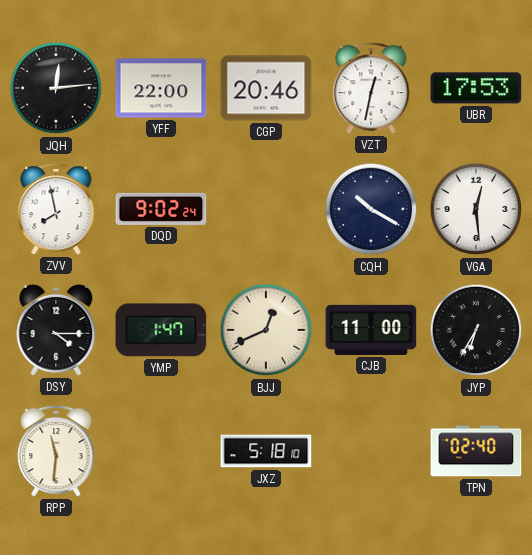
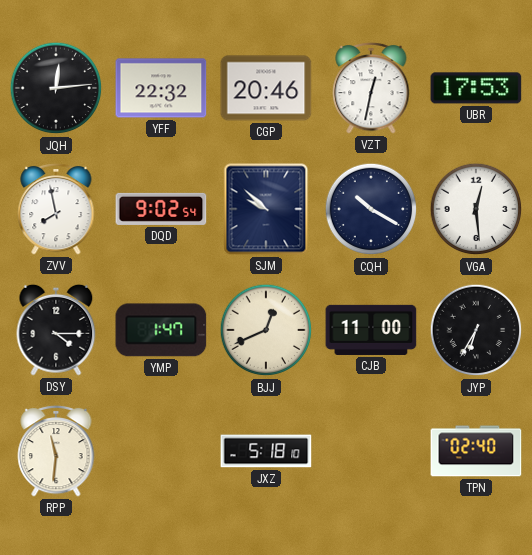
YFF: 22:00 -> 22:32 (161, 88)
DQD: 9:02:24 -> 9:02:54 (161, 209)
SJM: none -> 9:52 (266, 209)
